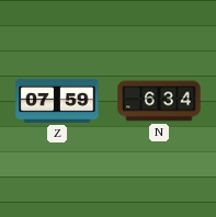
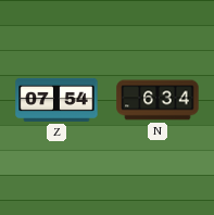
Z: 07:59 -> 07:54 (56, 100)
